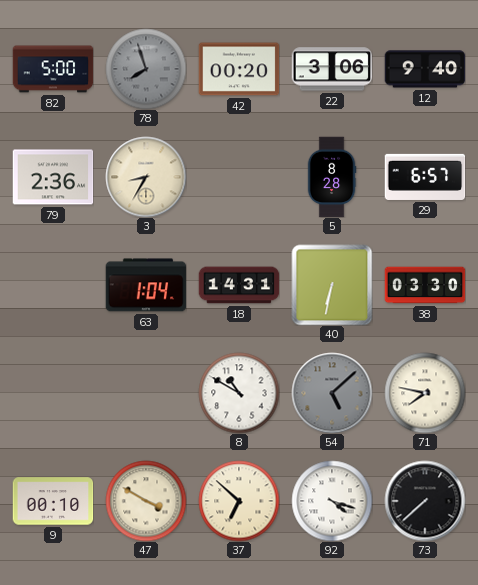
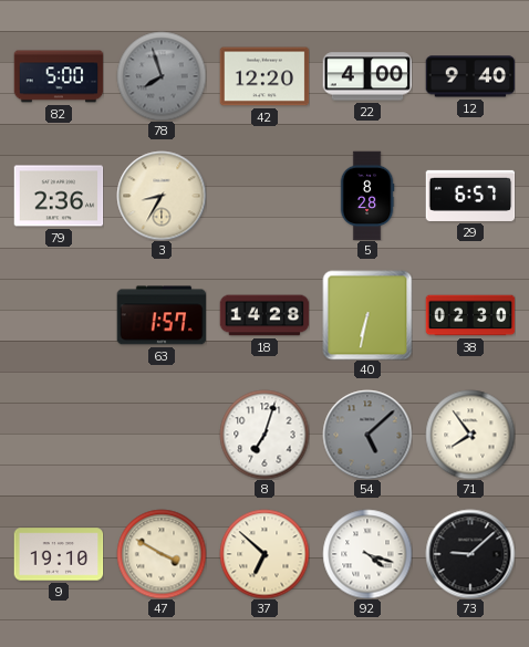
42: 00:20 -> 12:20 (264, 76)
22: 3:06 -> 4:00 (367, 76)
63: 1:04 -> 1:57 (162, 315)
18: 14:31 -> 14:28 (264, 315)
38: 03:30 -> 02:30 (470, 315)
8: 10:50 -> 7:03 (264, 435)
71: 7:47 -> 7:54 (470, 435)
9: 00:10 -> 19:10 (59, 554)
73: 7:38 -> 9:08 (470, 554)
